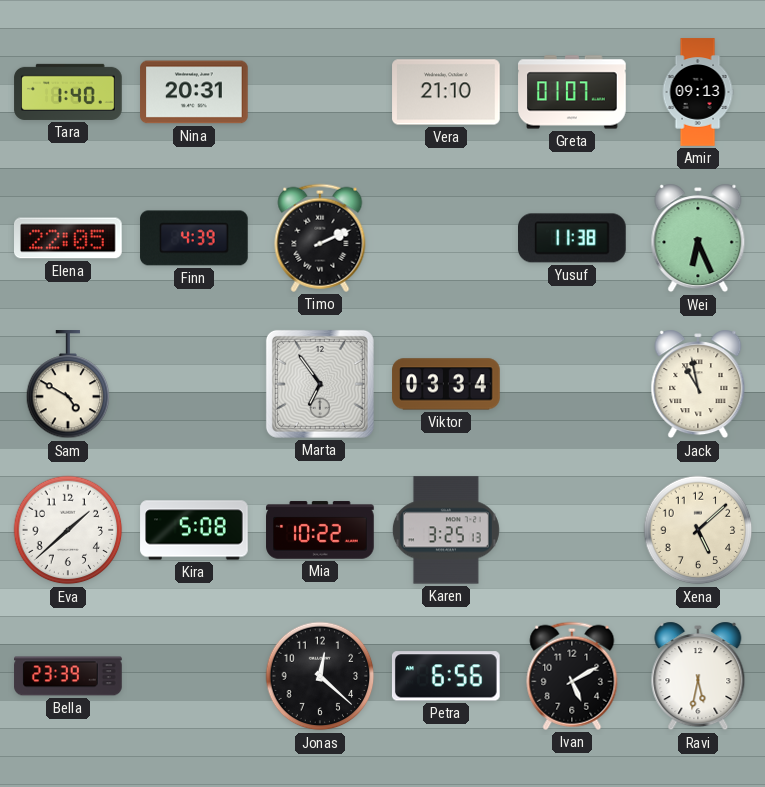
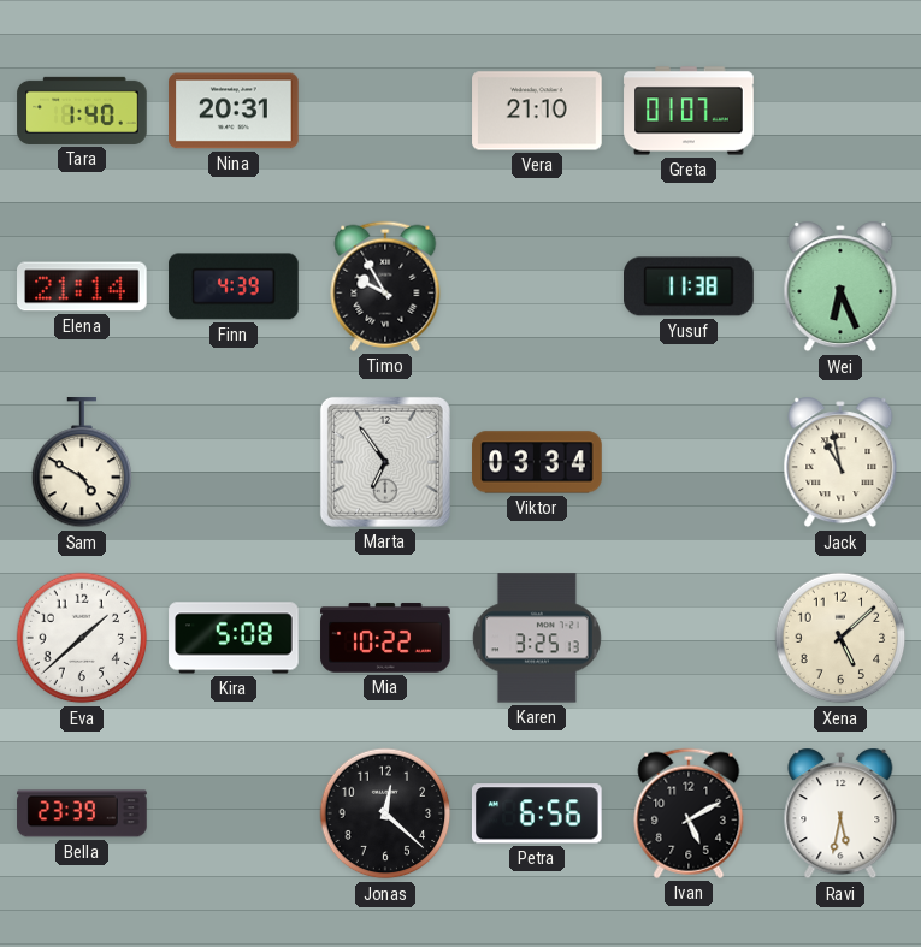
Amir: 09:13 -> none (698, 92)
Elena: 22:05 -> 21:14 (83, 286)
Timo: 2:11 -> 9:55 (385, 286)
